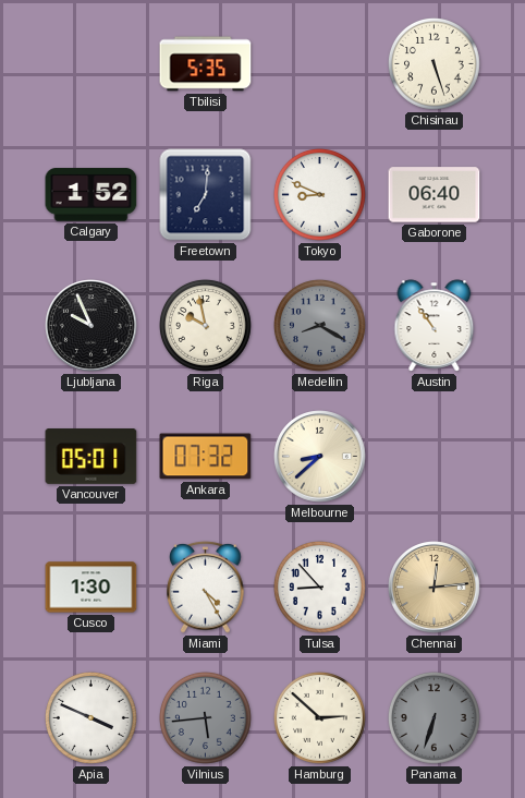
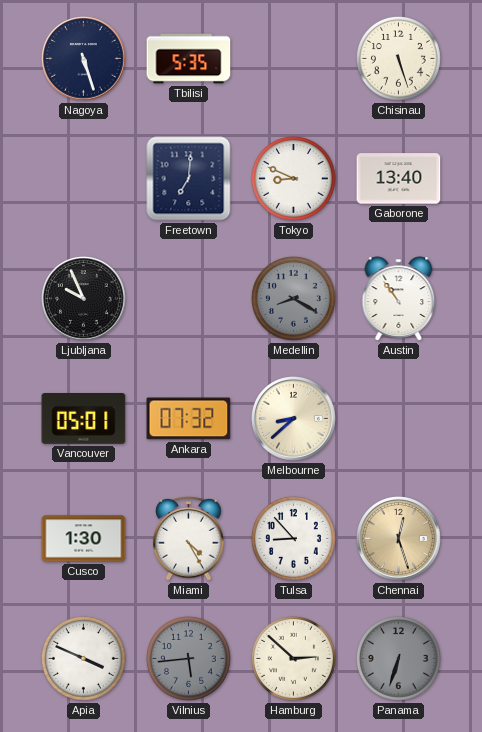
Nagoya: none -> 5:27 (84, 59)
Calgary: 1:52 -> none (91, 195)
Gaborone: 06:40 -> 13:40 (399, 179)
Riga: 9:58 -> none (205, 325)
Chennai: 12:14 -> 12:27 (399, 539)
